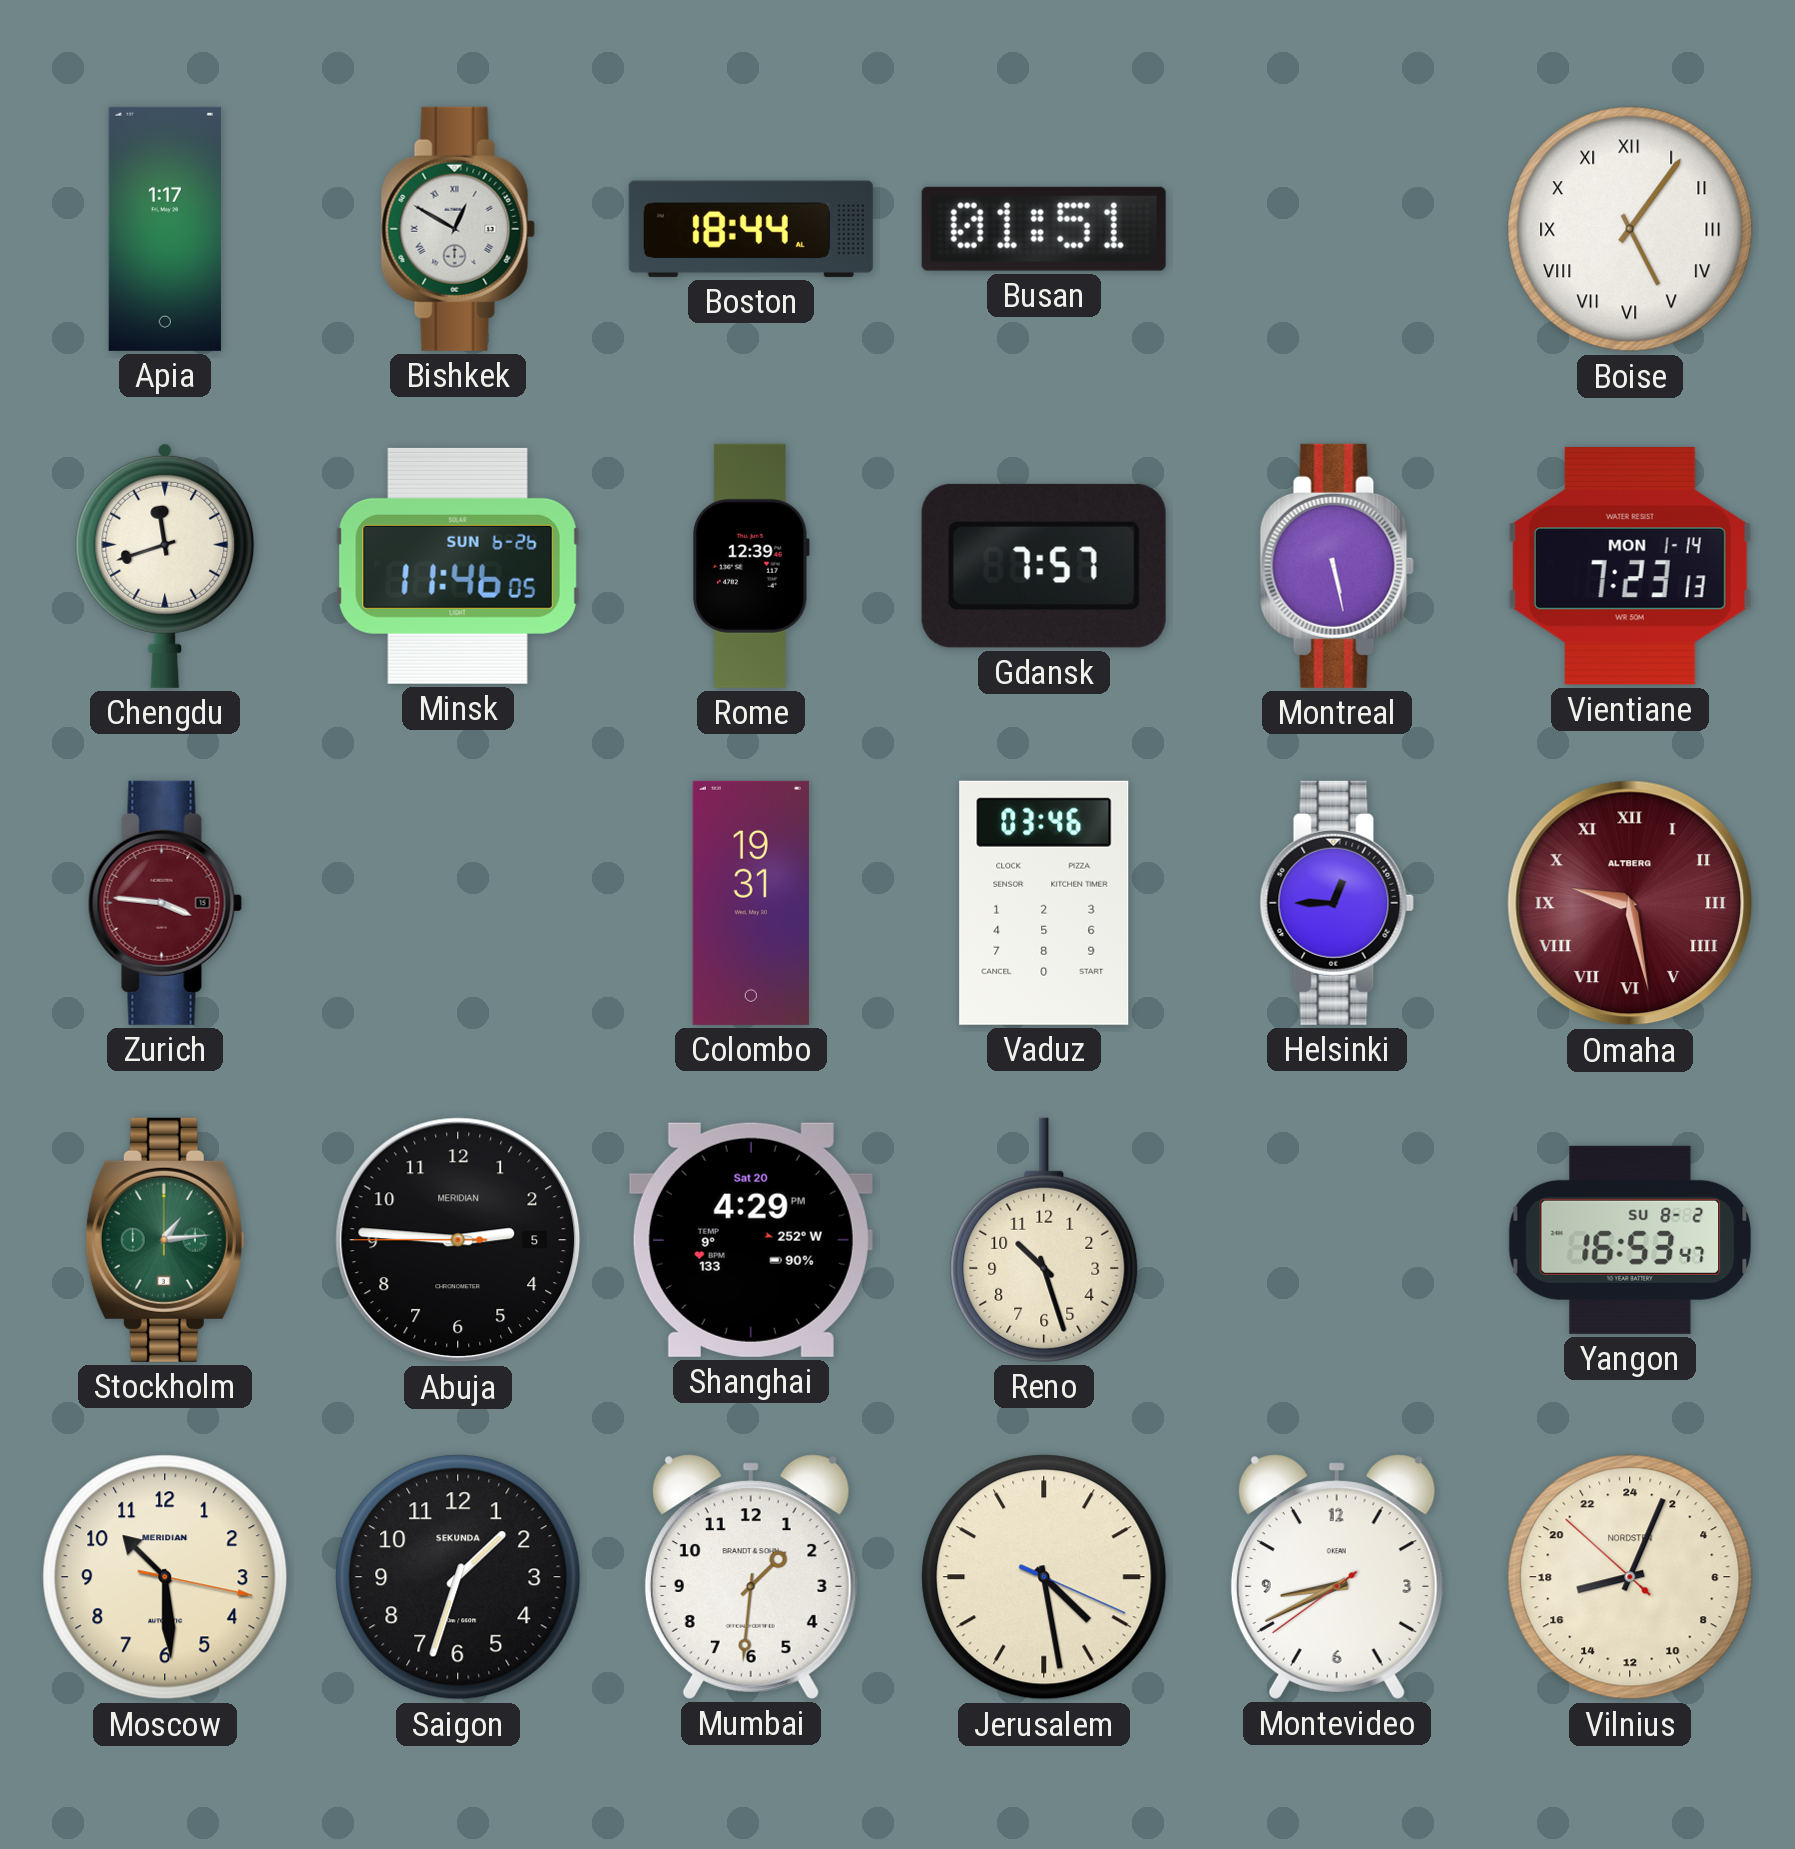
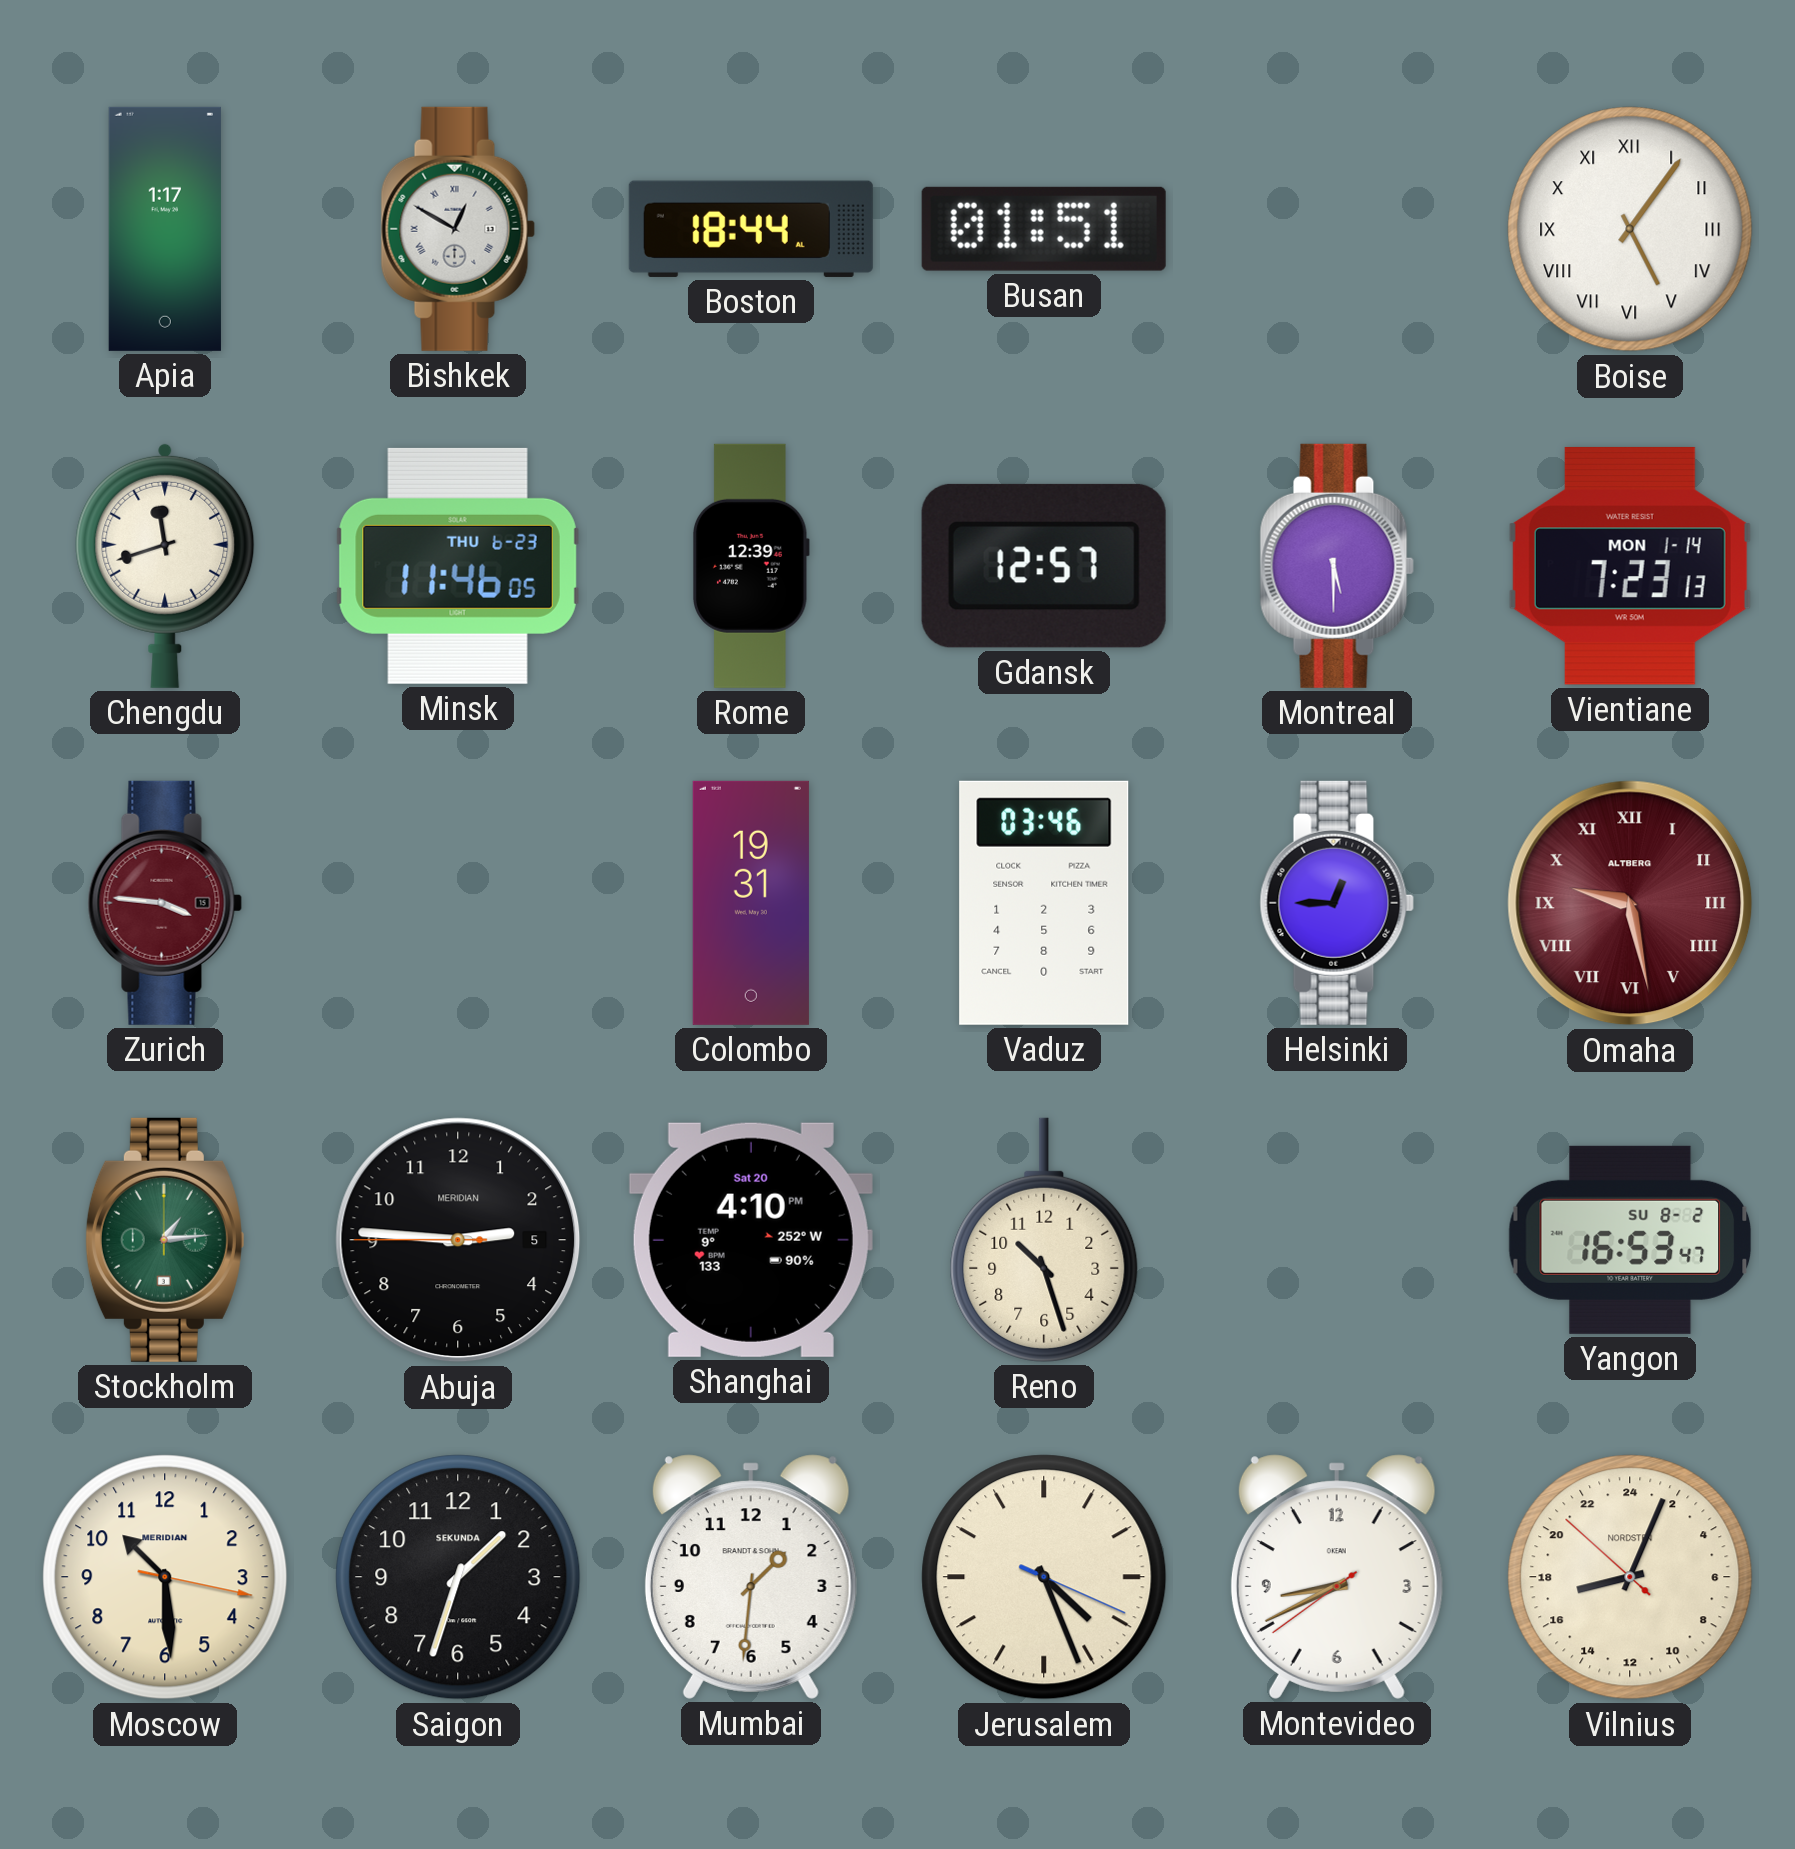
Minsk date: SUN 6-26 -> THU 6-23 (458, 566)
Gdansk: 7:57 -> 12:57 (1044, 566)
Montreal: 5:28 -> 5:30 (1337, 566)
Shanghai: 4:29 -> 4:10 (751, 1240)
Jerusalem: 4:28 -> 4:26 (1044, 1577)
